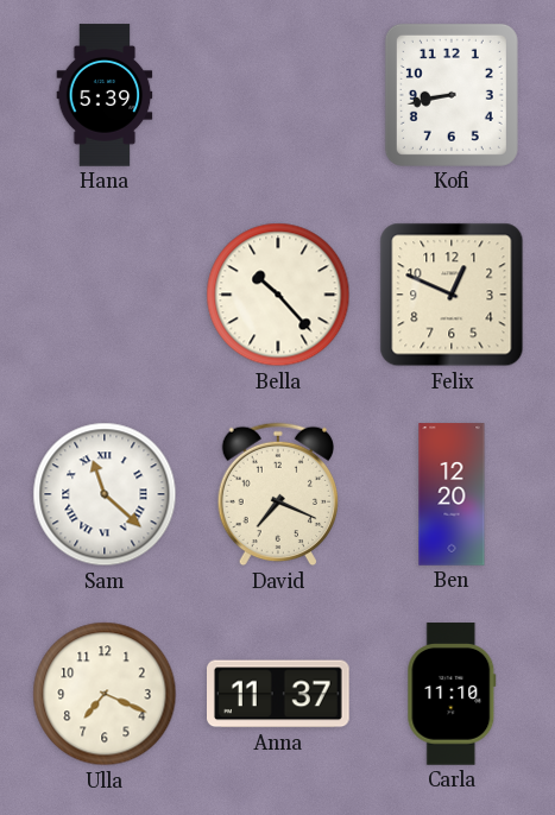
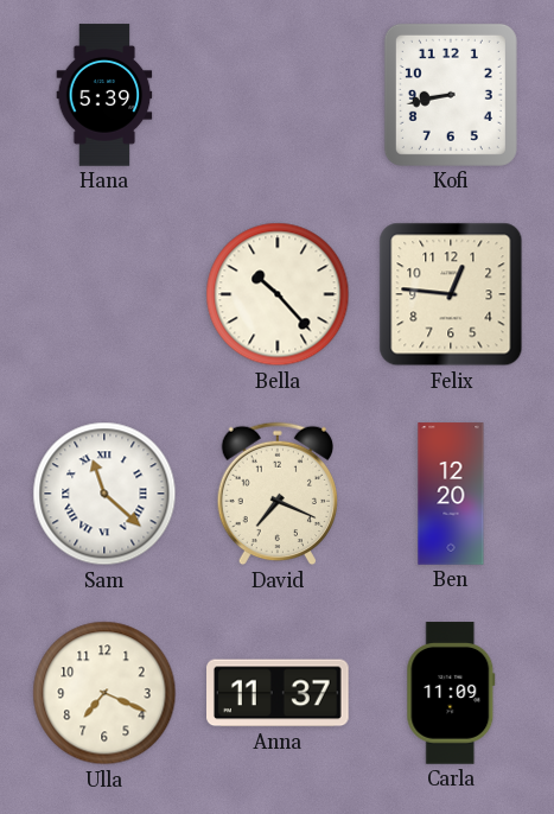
Felix: 12:49 -> 12:46 (451, 294)
Carla: 11:10 -> 11:09 (451, 693)
